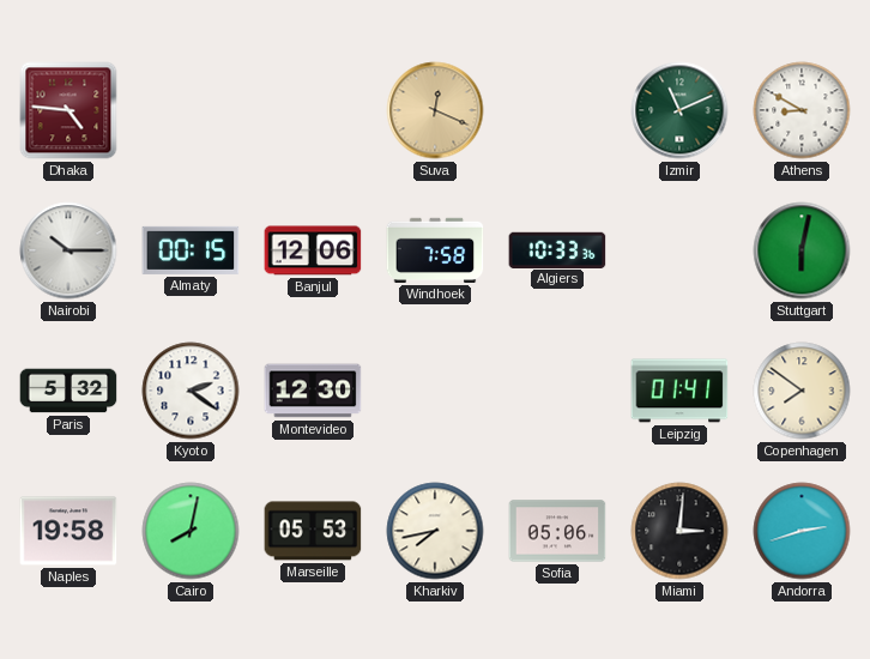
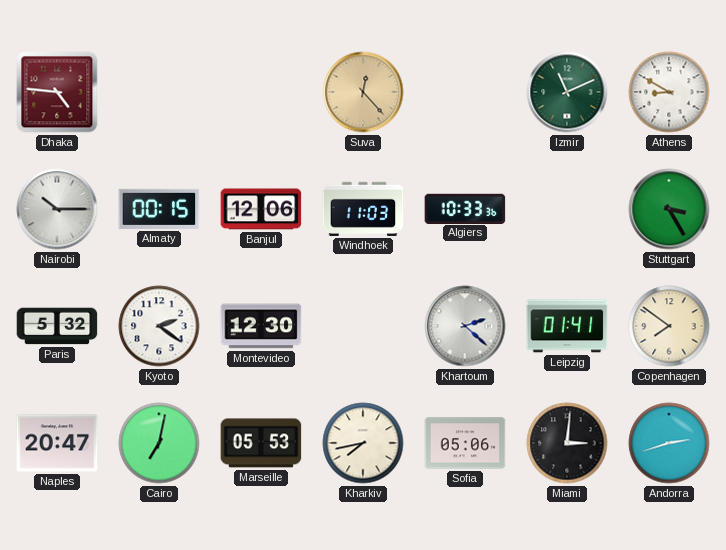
Suva: 12:19 -> 12:23 (363, 92)
Windhoek: 7:58 -> 11:03 (363, 209)
Stuttgart: 6:02 -> 3:25 (669, 209)
Khartoum: none -> 2:22 (465, 326)
Naples: 19:58 -> 20:47 (57, 443)
Cairo: 8:02 -> 7:02 (159, 443)
